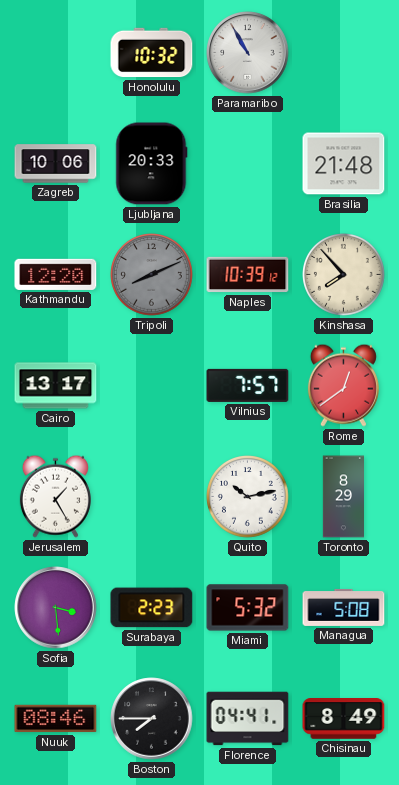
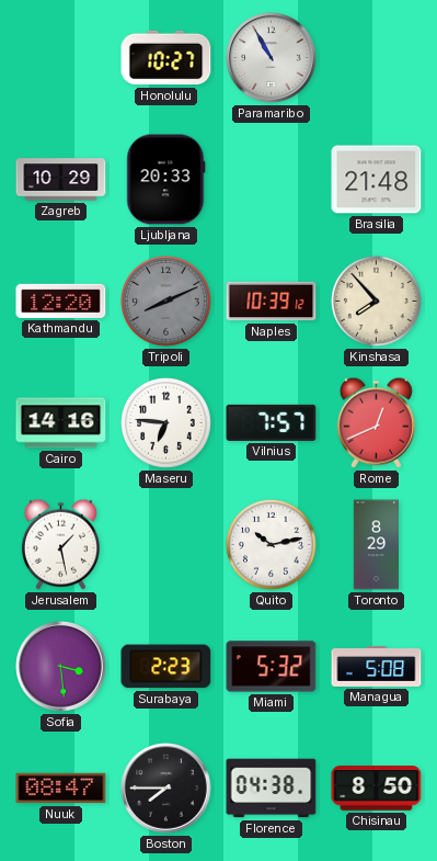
Honolulu: 10:32 -> 10:27 (166, 58)
Zagreb: 10:06 -> 10:29 (61, 180)
Cairo: 13:17 -> 14:16 (61, 423)
Maseru: none -> 6:46 (166, 423)
Rome: 12:39 -> 12:41 (376, 422)
Jerusalem: 1:25 -> 1:28 (60, 544)
Nuuk: 08:46 -> 08:47 (61, 789)
Florence: 04:41 -> 04:38 (272, 789)
Chisinau: 8:49 -> 8:50 (377, 789)
